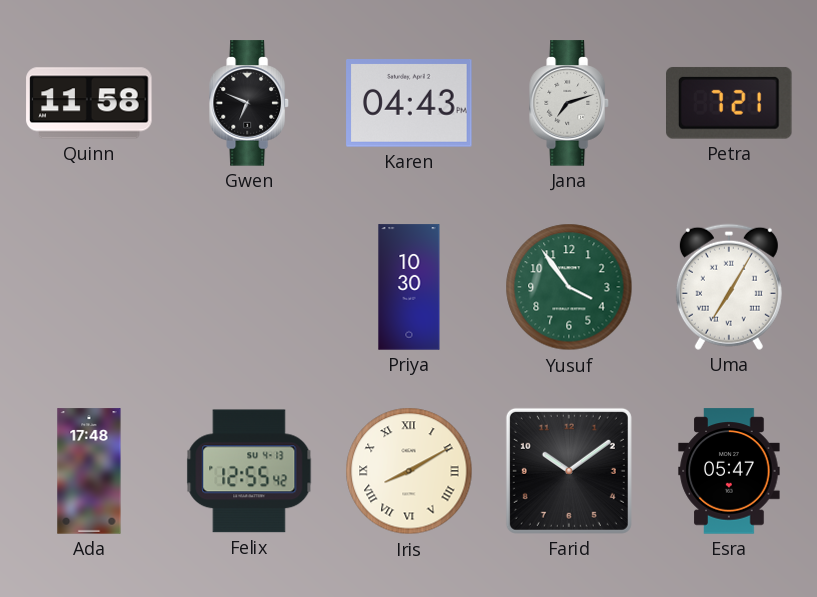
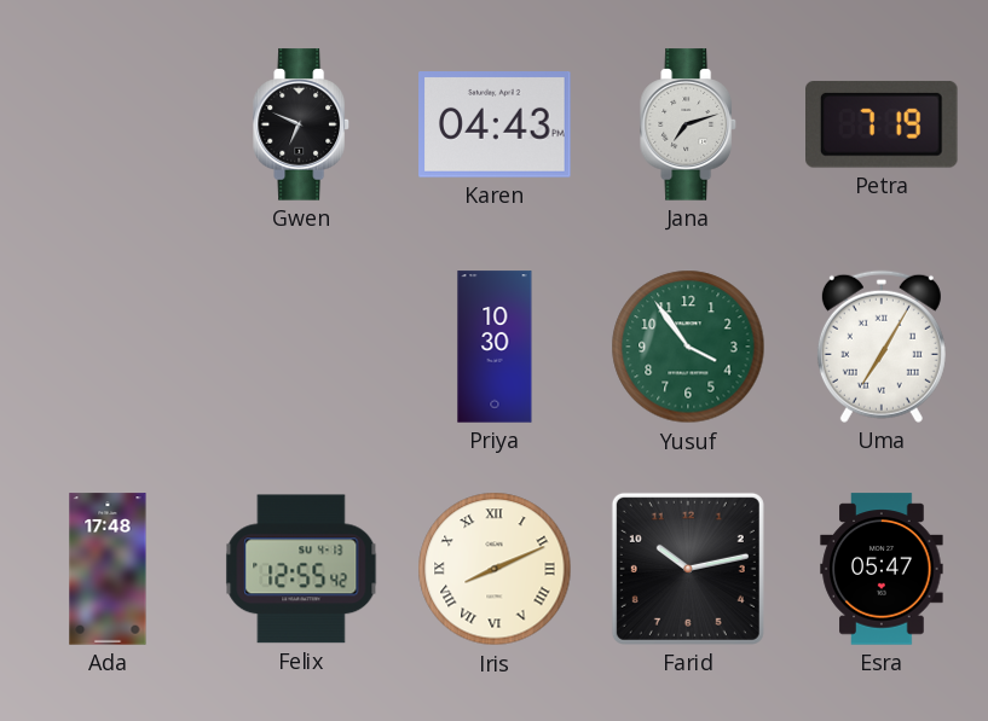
Quinn: 11:58 -> none (89, 103)
Petra: 7:21 -> 7:19 (883, 124)
Iris: 8:10 -> 8:11 (495, 569)
Farid: 10:09 -> 10:13 (688, 569)
